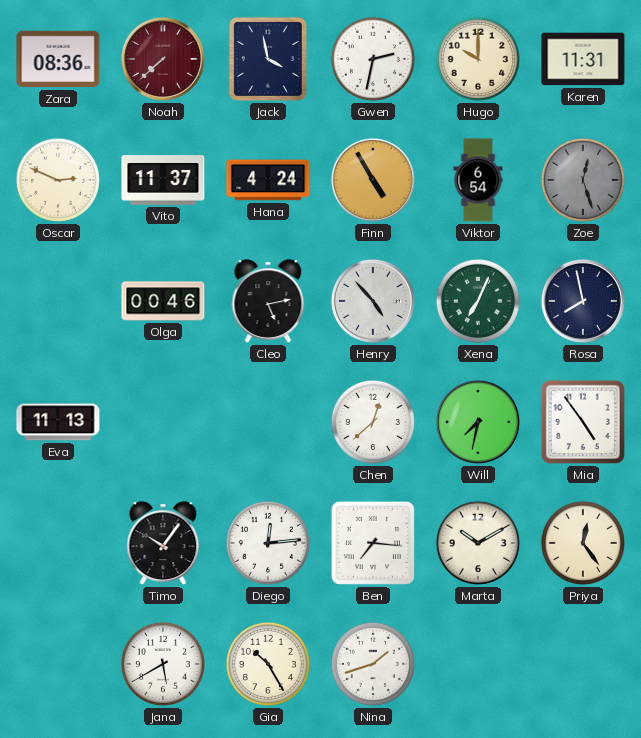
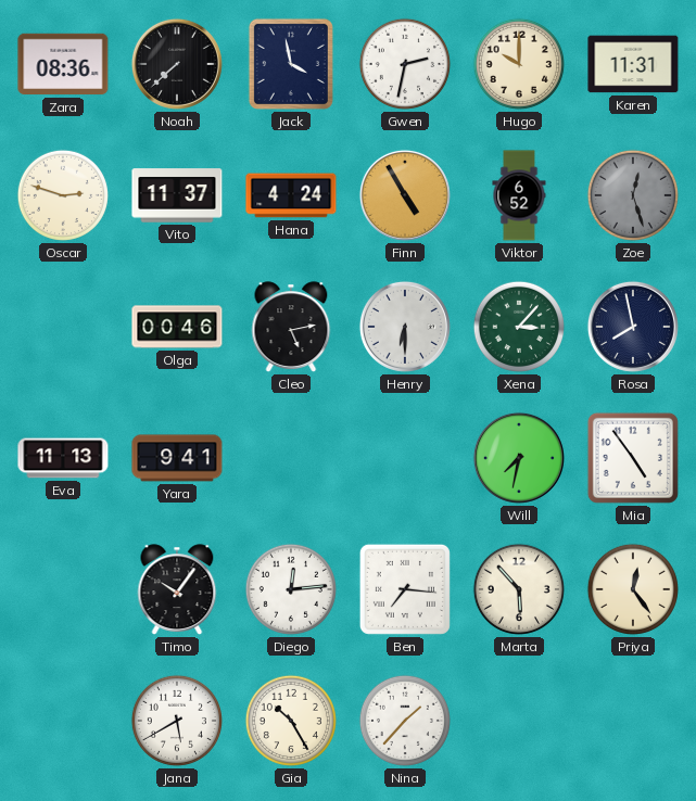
Noah dial: burgundy -> black (177, 64)
Oscar: 2:49 -> 2:48 (63, 195)
Viktor: 6:54 -> 6:52 (519, 195)
Henry: 4:53 -> 6:30 (405, 327)
Xena: 7:04 -> 3:07 (519, 327)
Yara: none -> 9:41 (177, 458)
Chen: 12:38 -> none (373, 422)
Marta: 10:10 -> 5:53 (519, 589)
Nina: 1:42 -> 1:37 (405, 721)
